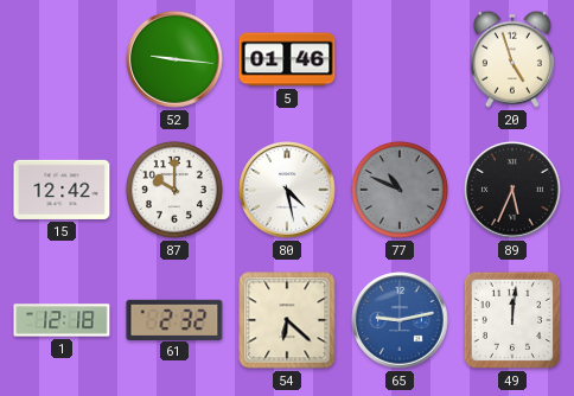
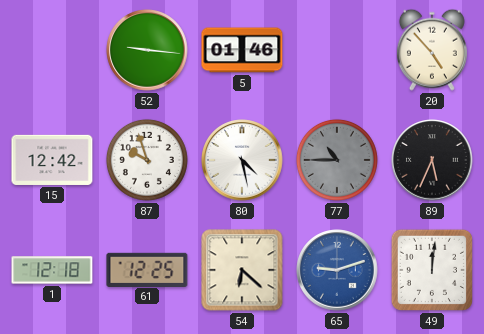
20: 4:57 -> 4:53 (432, 50)
87: 10:00 -> 9:57 (147, 160)
77: 10:49 -> 10:45 (337, 160)
61: 2:32 -> 12:25 (147, 269)
65: 9:13 -> 9:12 (337, 270)
